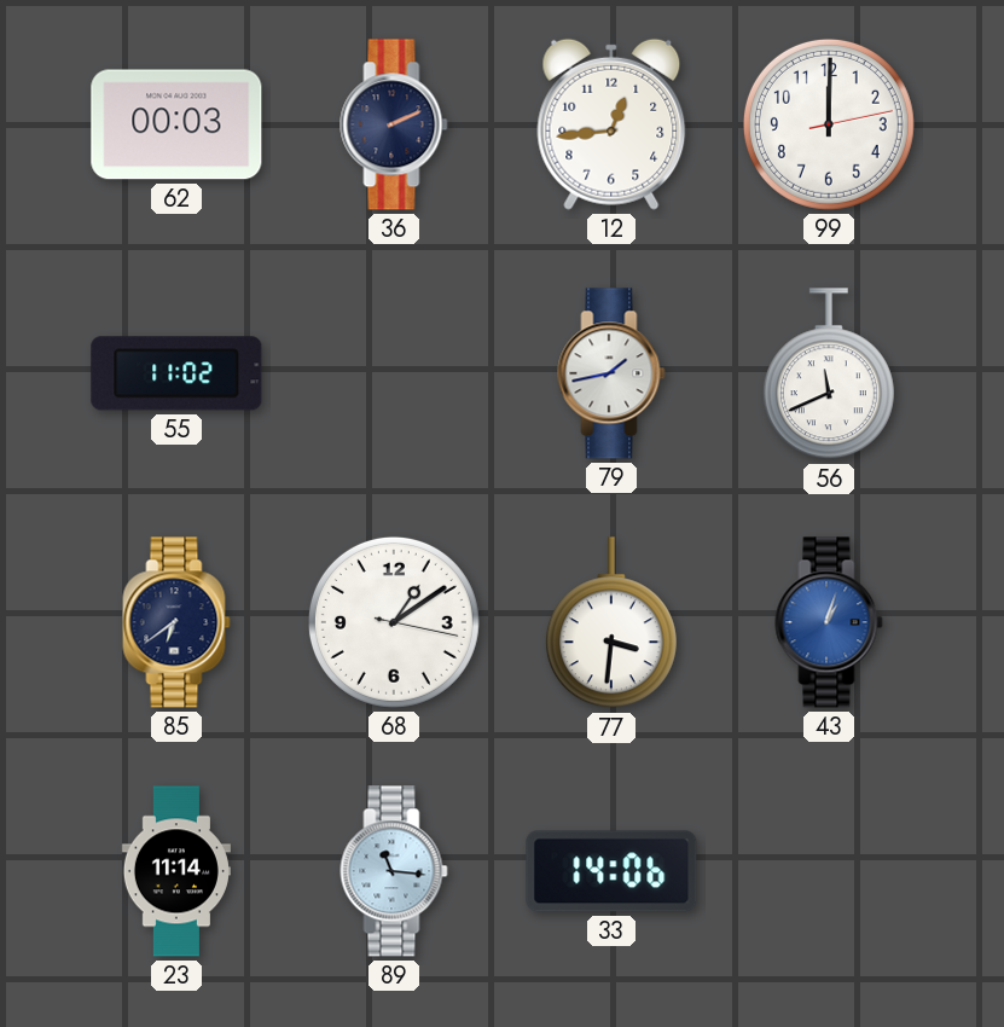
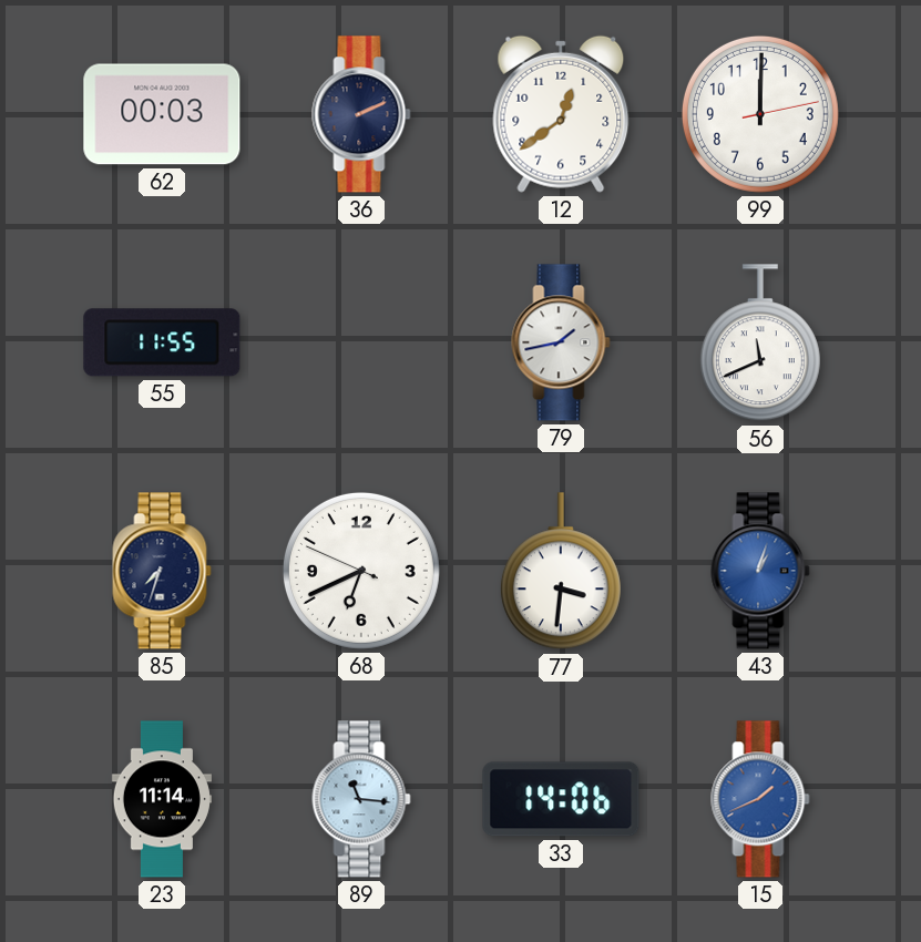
12: 12:44 -> 12:39 (561, 114)
55: 11:02 -> 11:55 (162, 342)
85: 6:39 -> 7:33 (162, 571)
68: 1:09 -> 6:40 (361, 571)
15: none -> 1:41 (760, 799)
